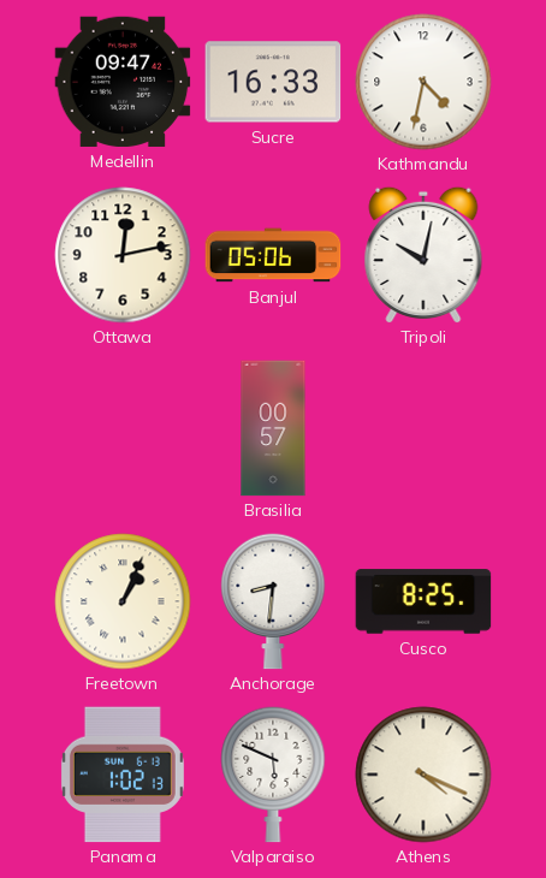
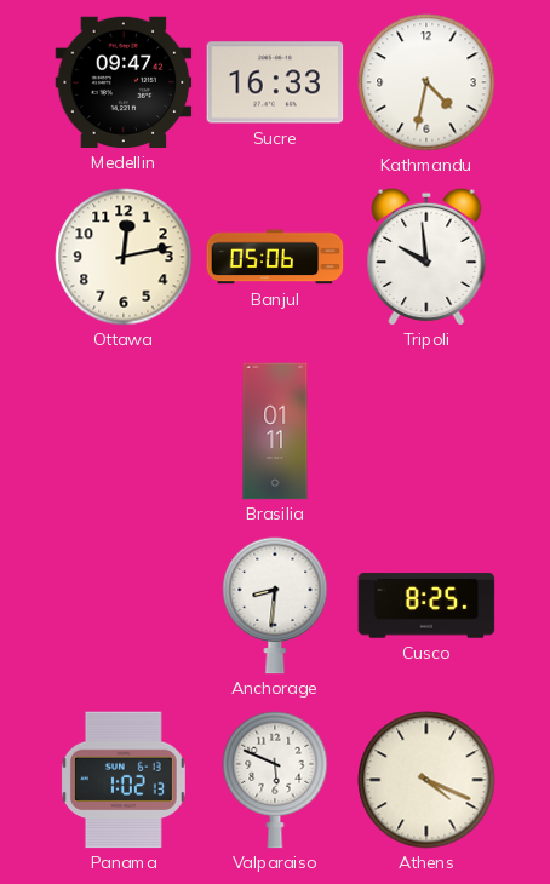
Tripoli: 10:02 -> 9:59 (426, 256)
Brasilia: 00:57 -> 01:11 (275, 431)
Freetown: 1:04 -> none (123, 601)
